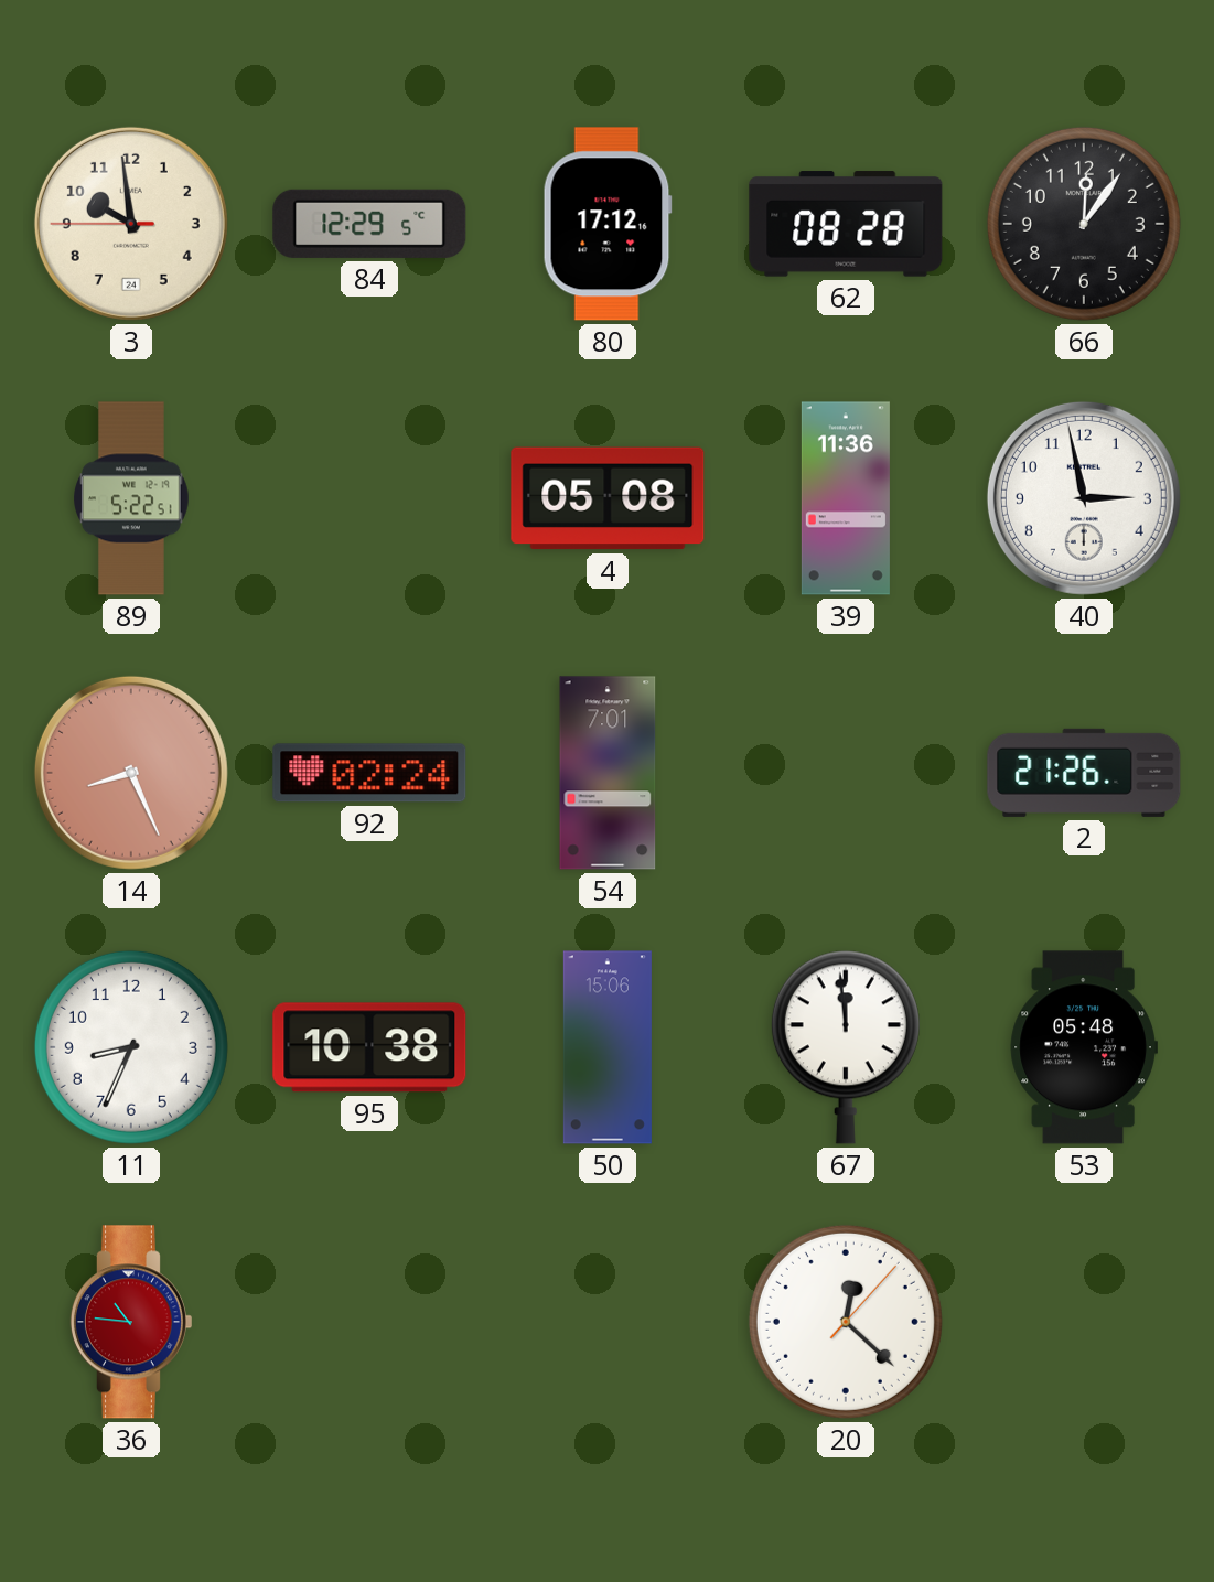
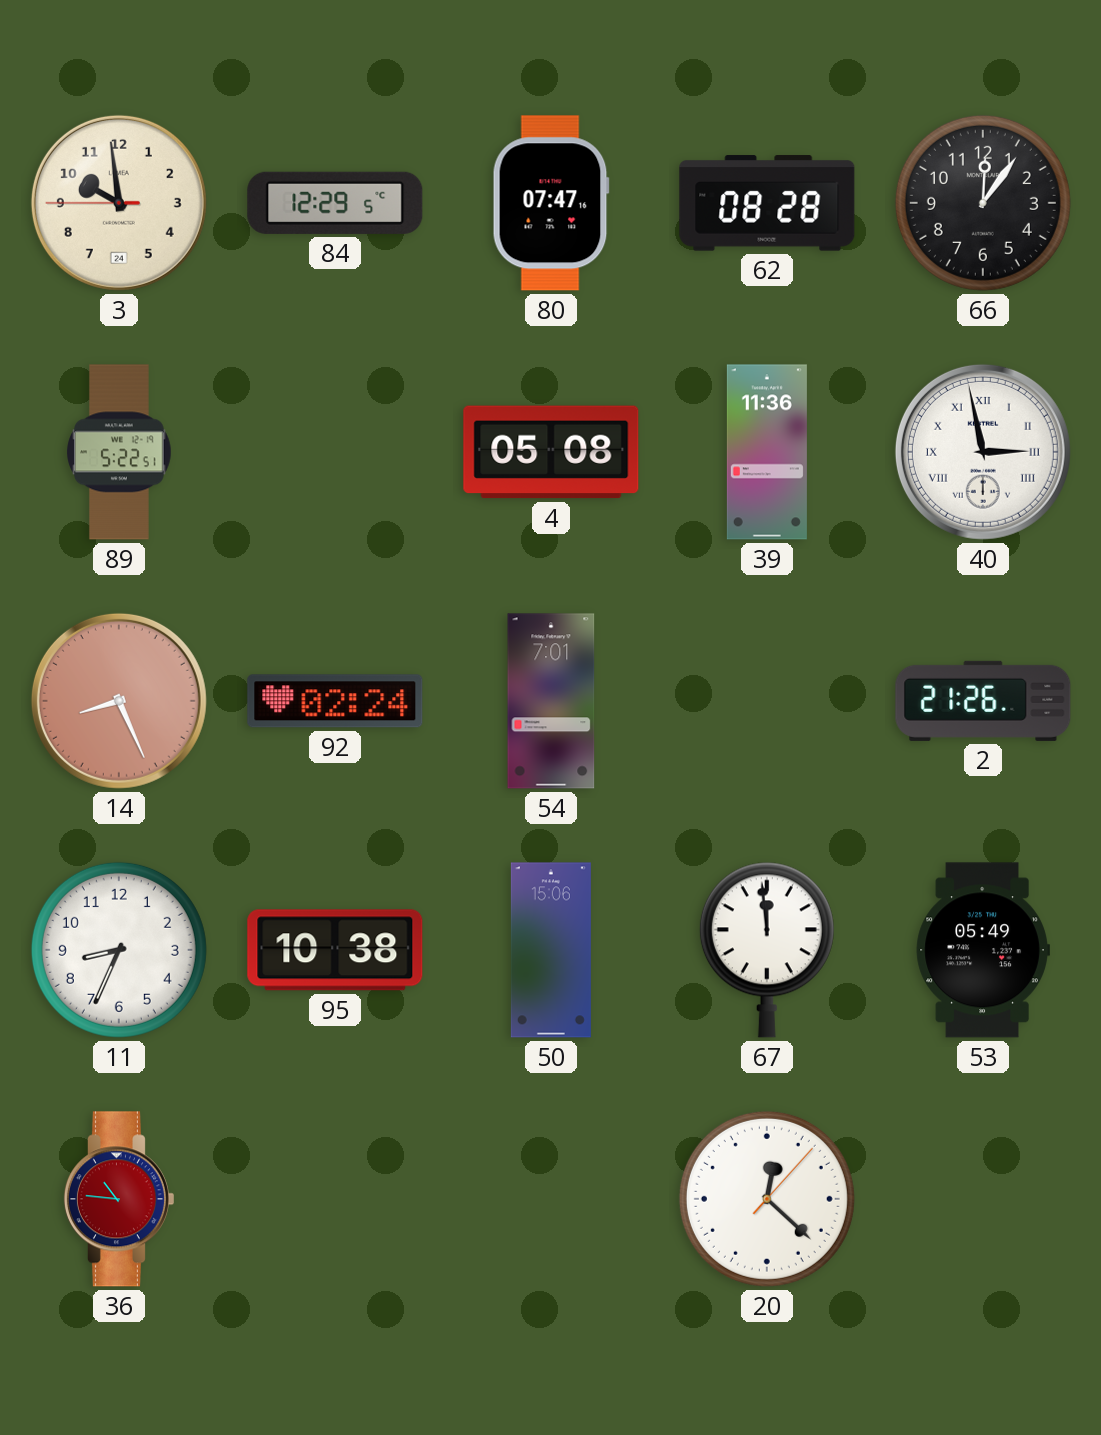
80: 17:12 -> 07:47 (551, 203)
40 numerals: Arabic -> Roman (983, 452)
53: 05:48 -> 05:49 (983, 950)
